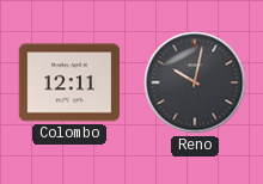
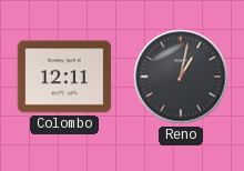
Reno: 10:02 -> 1:02 (181, 77)
